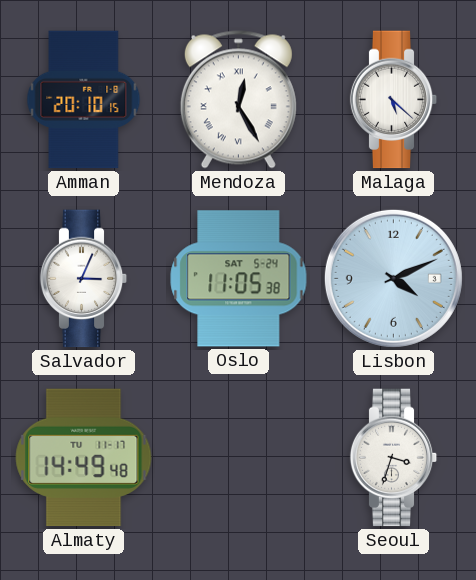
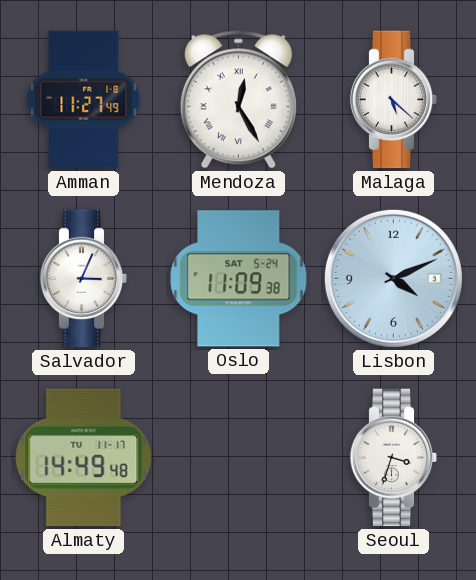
Amman: 20:10 -> 11:27 (84, 100)
Oslo: 11:05 -> 11:09 (239, 279)
